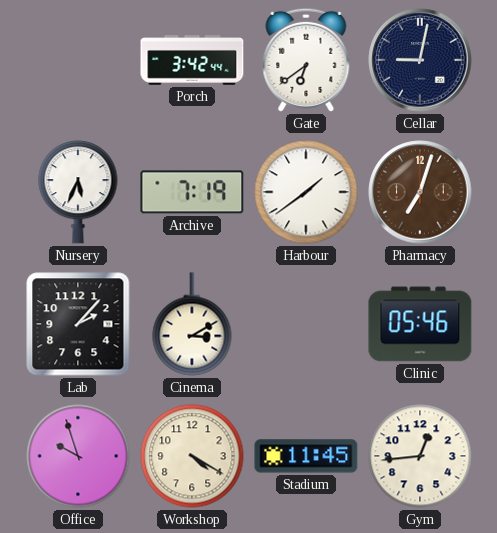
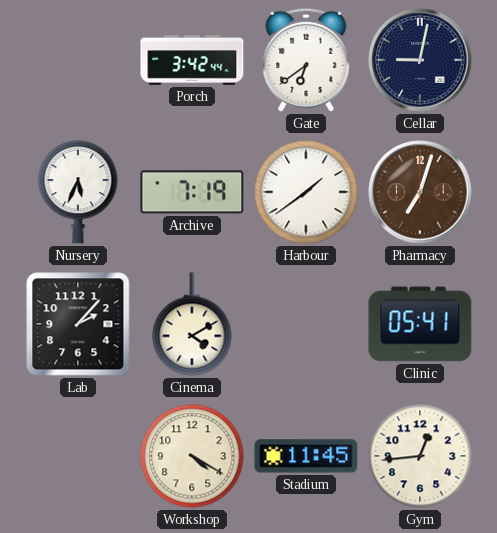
Cinema: 3:10 -> 4:10 (192, 324)
Clinic: 05:46 -> 05:41 (420, 324)
Office: 9:57 -> none (78, 456)
